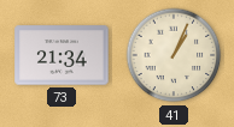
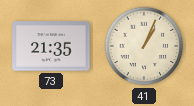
73: 21:34 -> 21:35 (51, 46)
